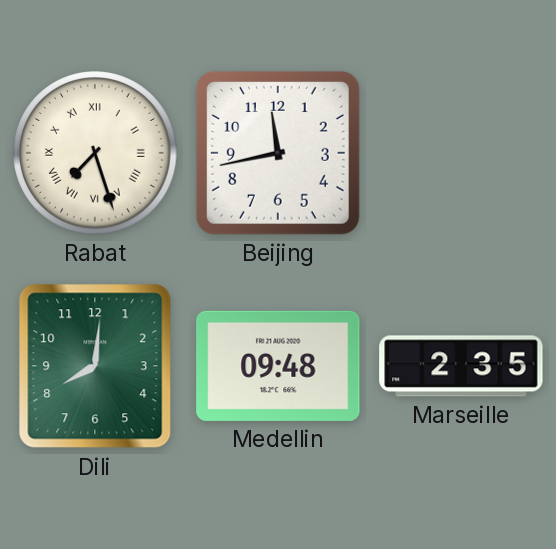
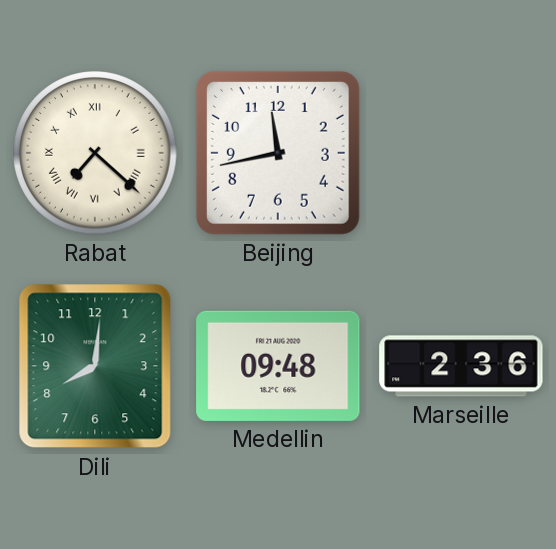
Rabat: 7:27 -> 7:22 (95, 153)
Marseille: 2:35 -> 2:36 (461, 366)
